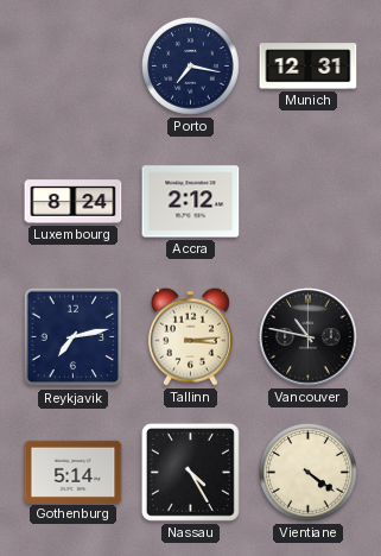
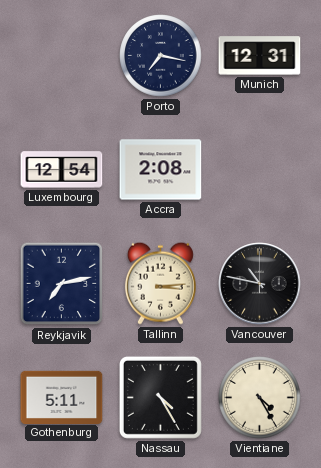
Luxembourg: 8:24 -> 12:54 (62, 170)
Accra: 2:12 -> 2:08 (161, 170)
Gothenburg: 5:14 -> 5:11 (62, 397)
Vientiane: 4:21 -> 4:25 (260, 398)
